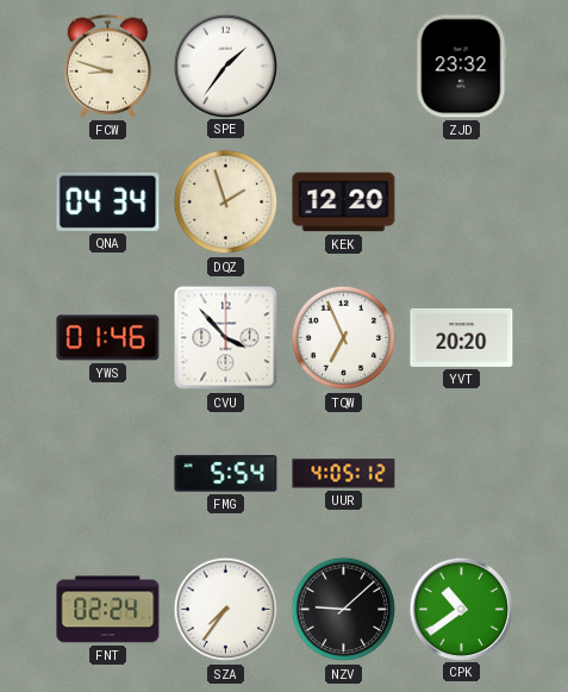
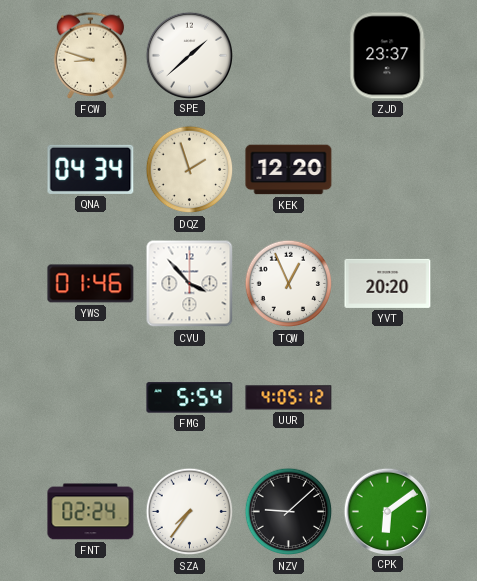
SPE: 1:36 -> 1:38 (189, 55)
ZJD: 23:32 -> 23:37 (388, 56)
TQW: 6:56 -> 12:56 (289, 284)
CPK: 10:39 -> 6:09 (387, 511)
